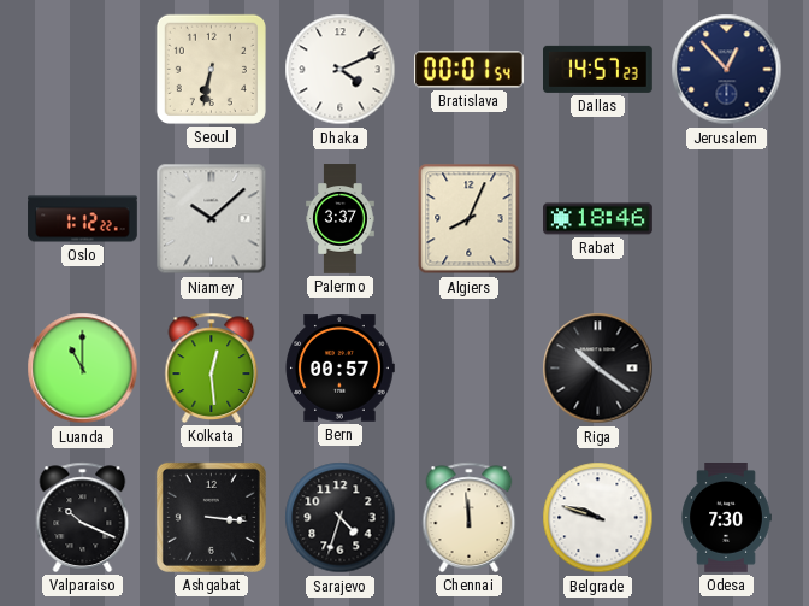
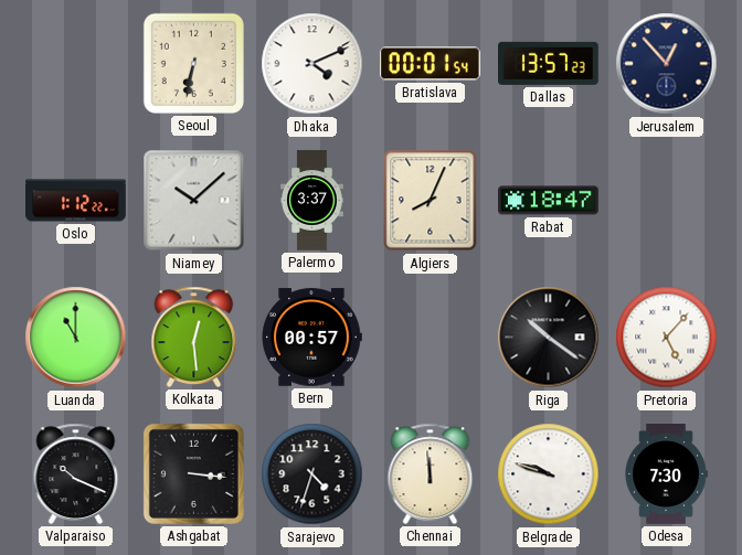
Dallas: 14:57 -> 13:57 (549, 63)
Rabat: 18:46 -> 18:47 (549, 201)
Pretoria: none -> 5:07 (667, 338)
